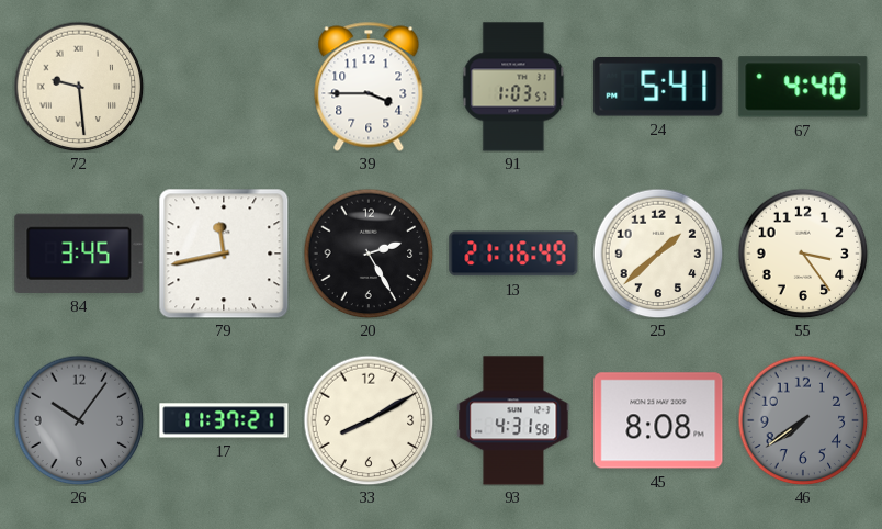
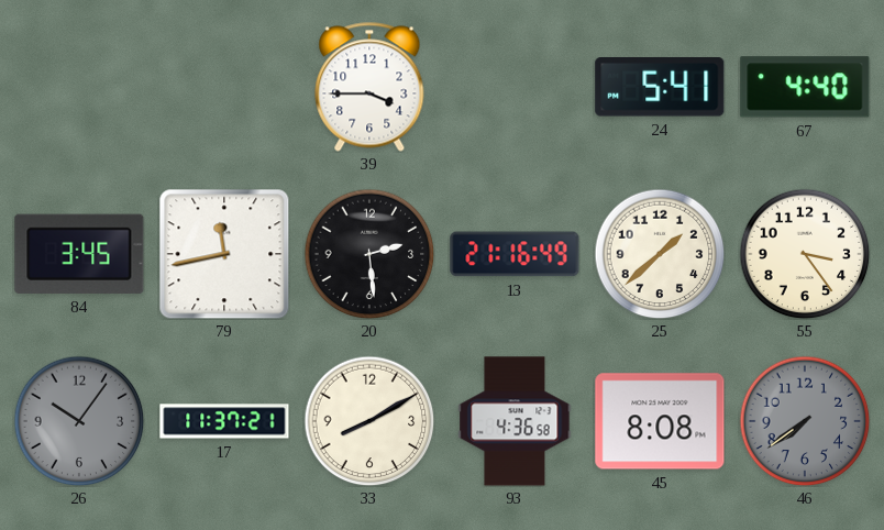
72: 9:29 -> none (79, 87)
91: 1:03 -> none (513, 87)
20: 2:25 -> 2:29 (369, 254)
93: 4:31 -> 4:36 (515, 421)
